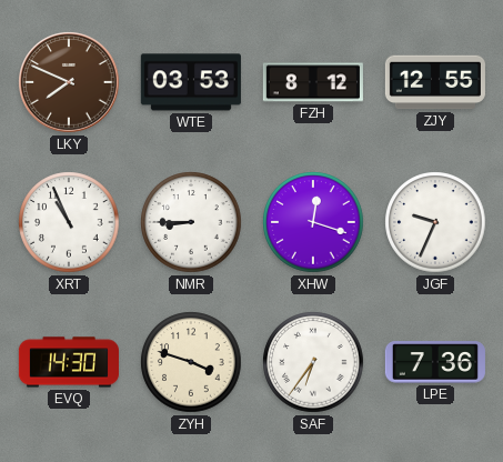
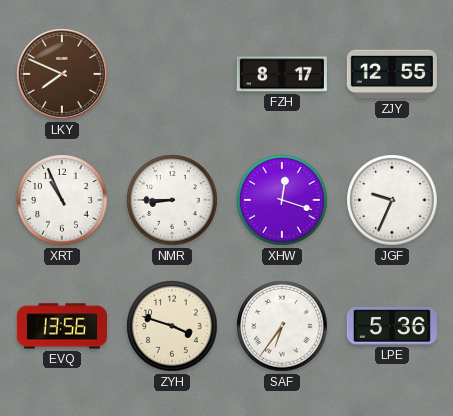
WTE: 03:53 -> none (191, 82)
FZH: 8:12 -> 8:17 (282, 74)
EVQ: 14:30 -> 13:56 (62, 326)
LPE: 7:36 -> 5:36 (392, 326)
